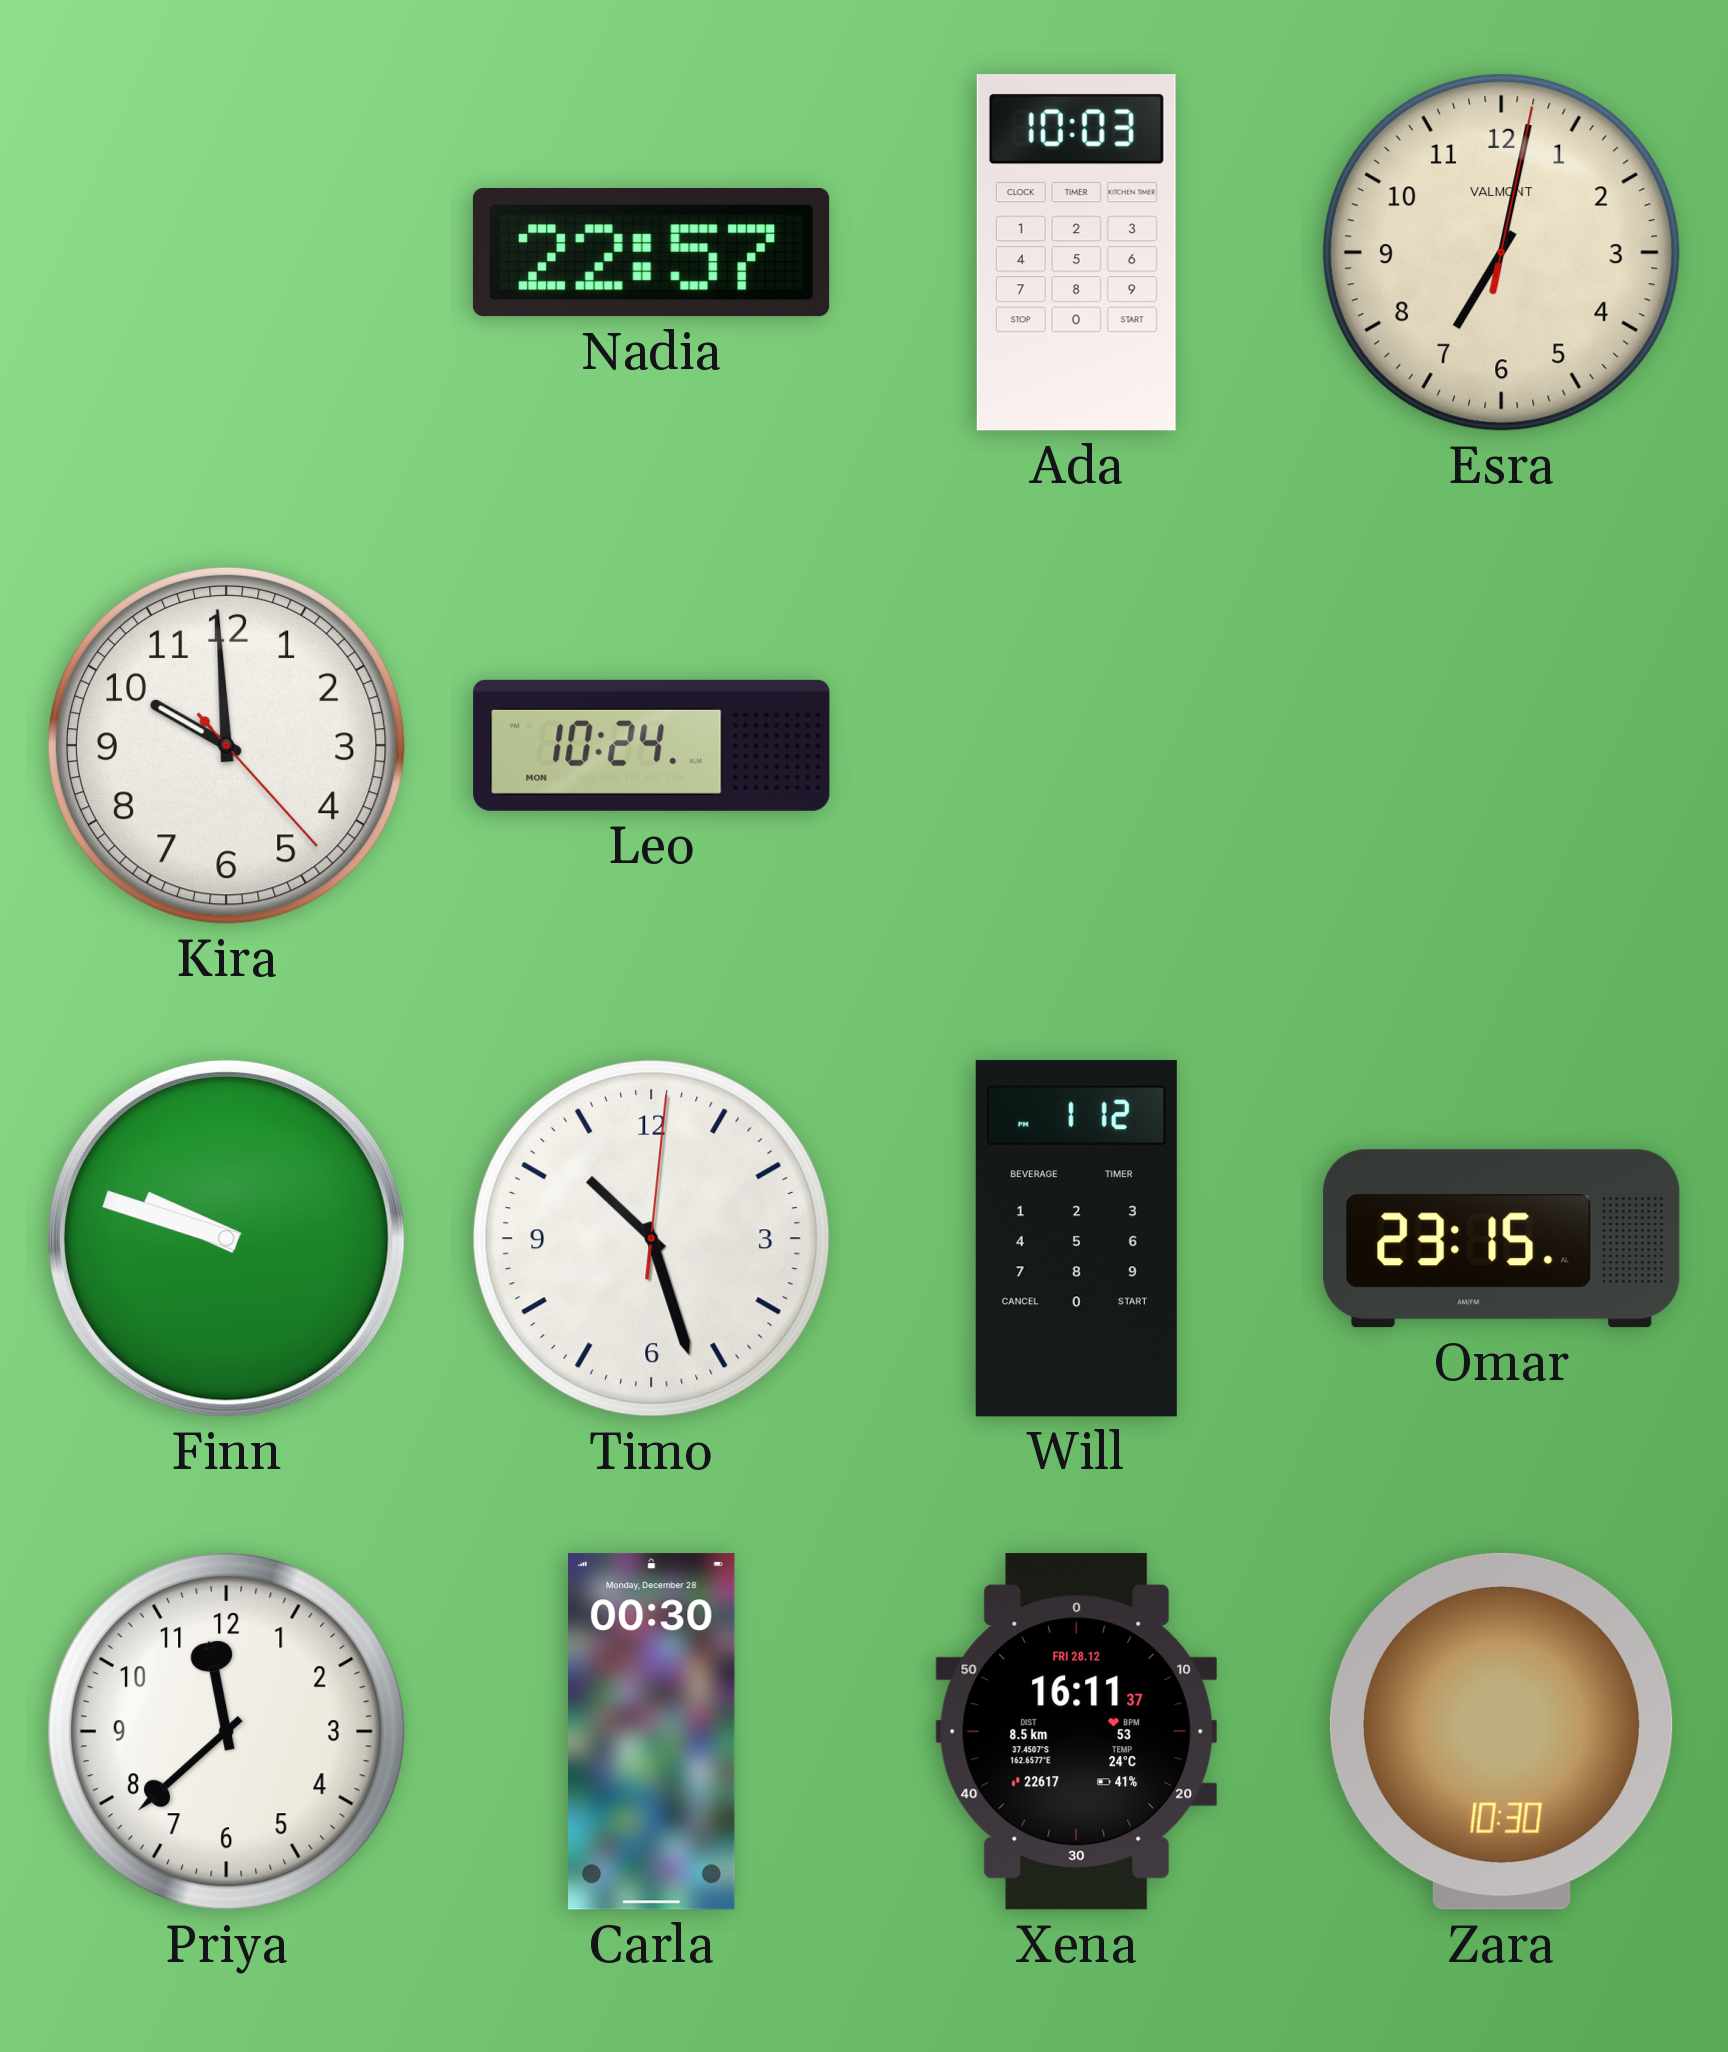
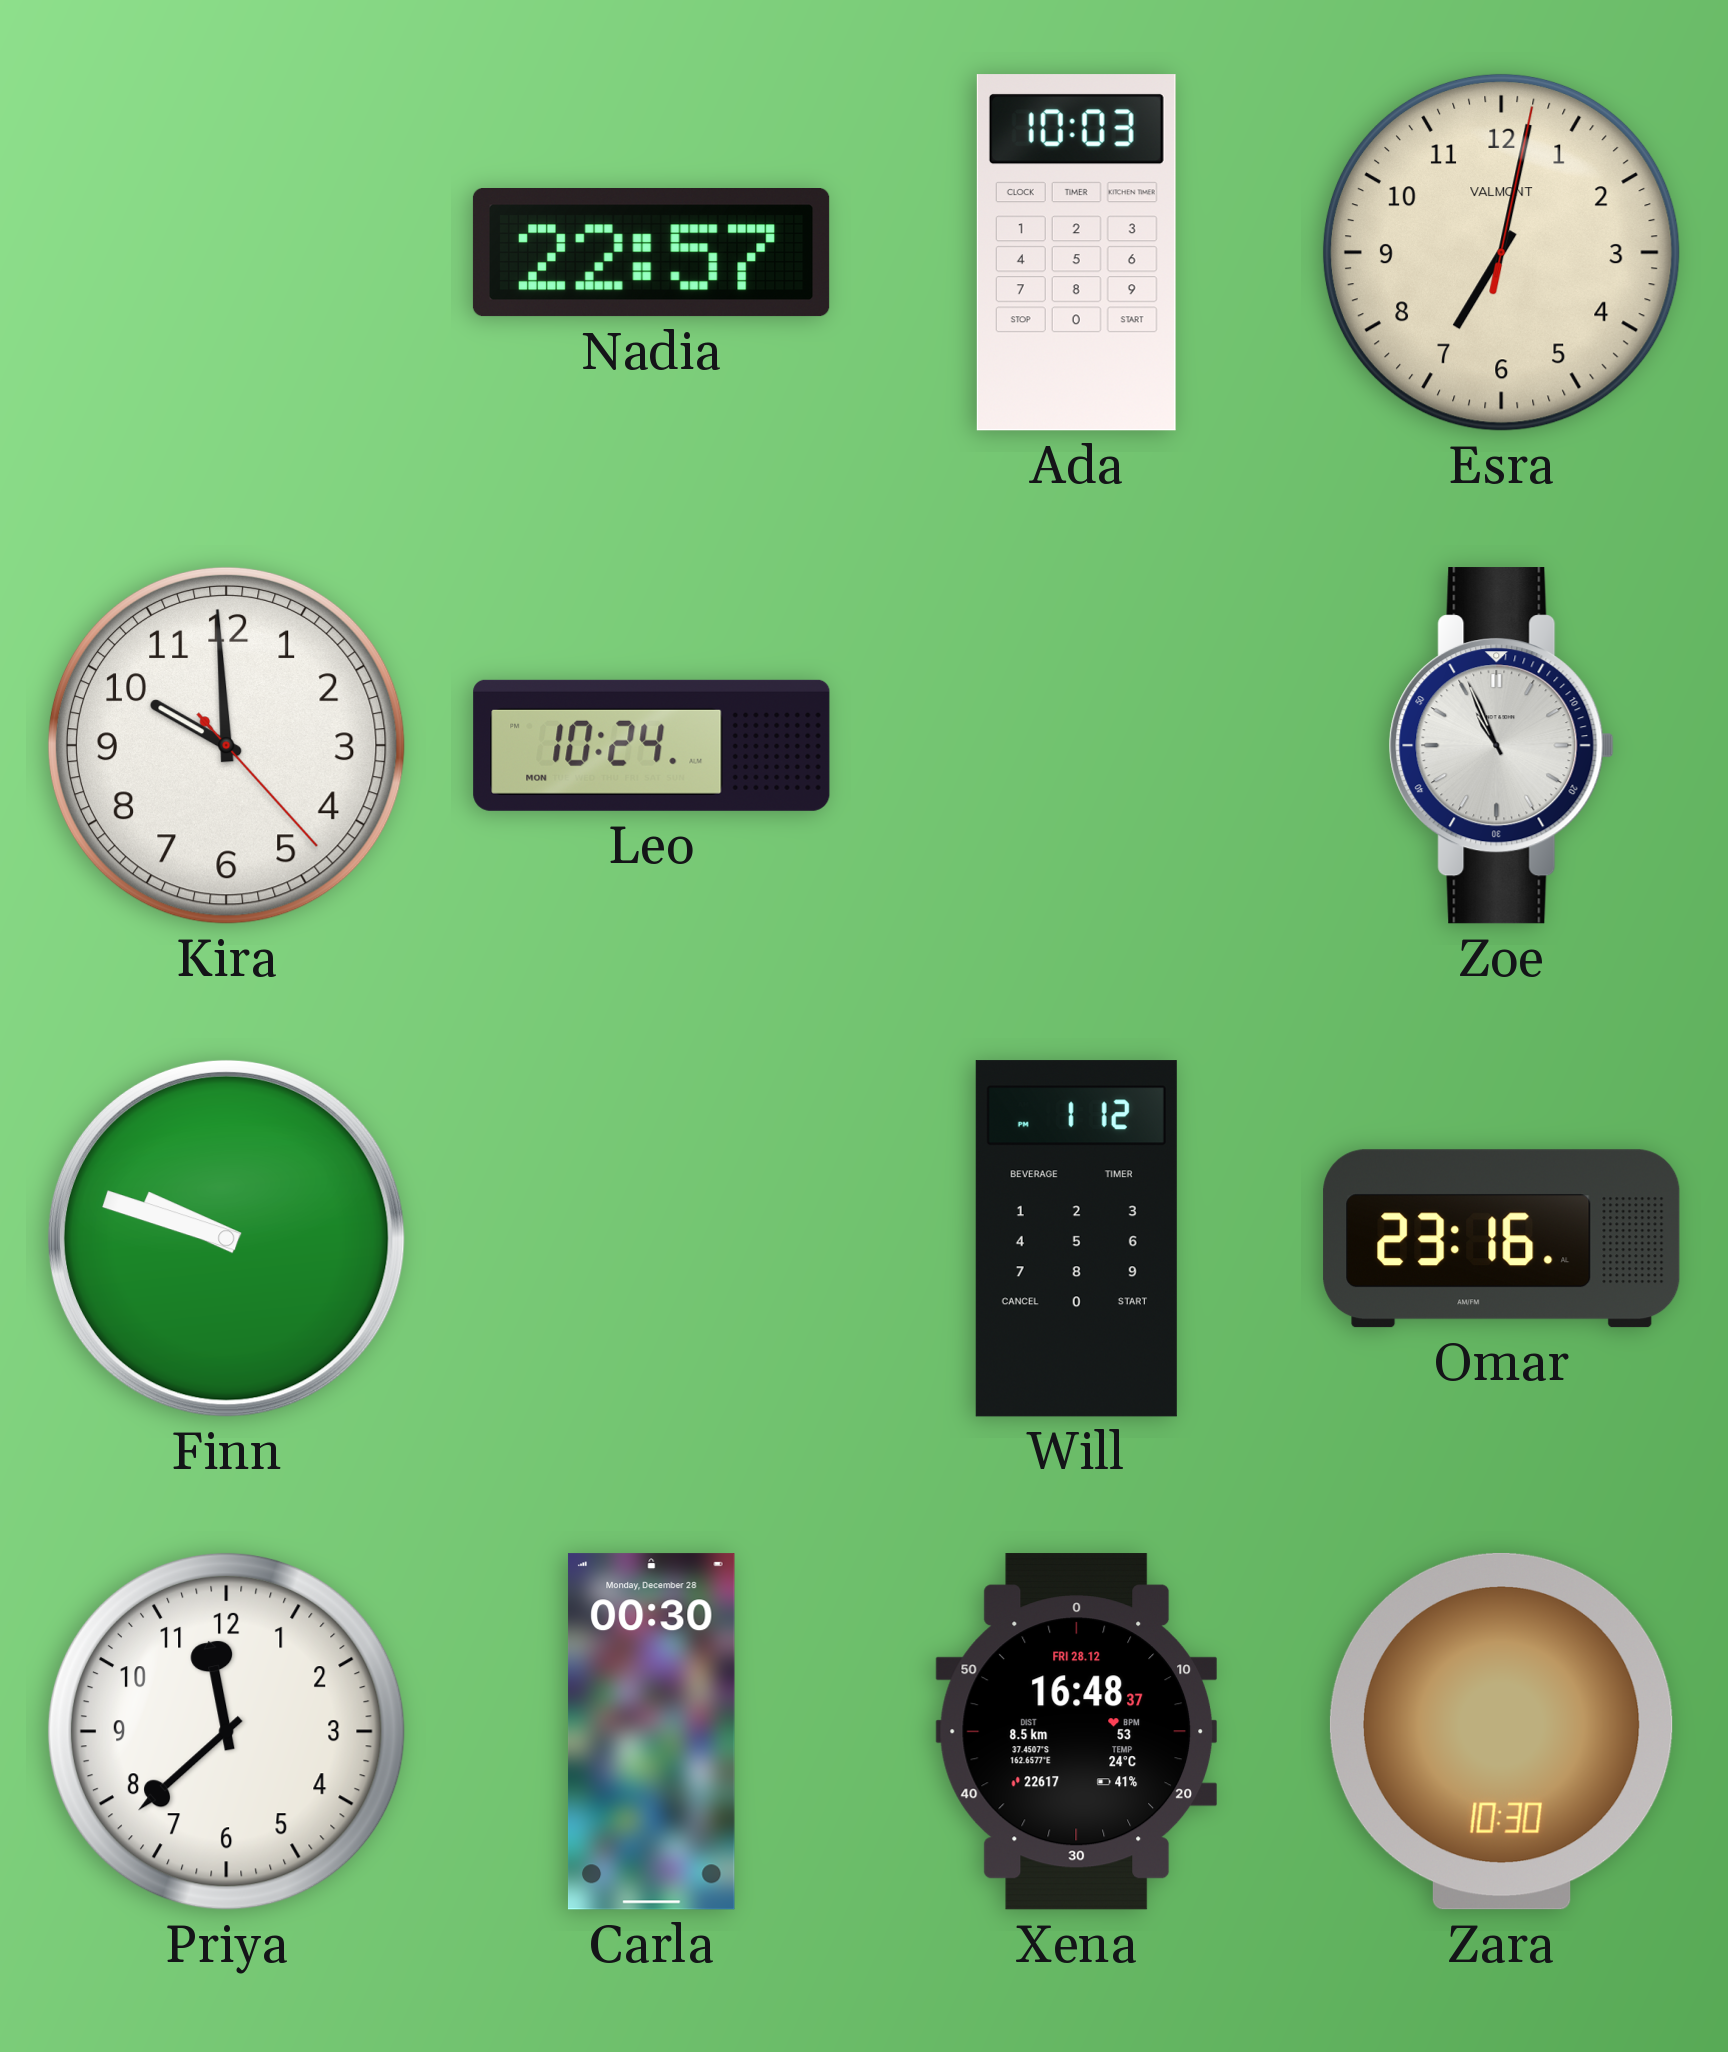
Zoe: none -> 10:56 (1501, 746)
Timo: 10:27 -> none (651, 1238)
Omar: 23:15 -> 23:16 (1502, 1239)
Xena: 16:11 -> 16:48 (1076, 1732)
